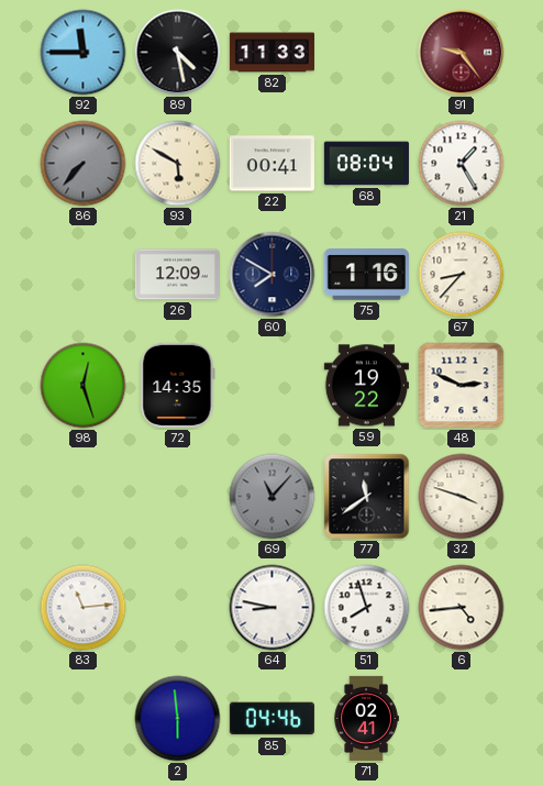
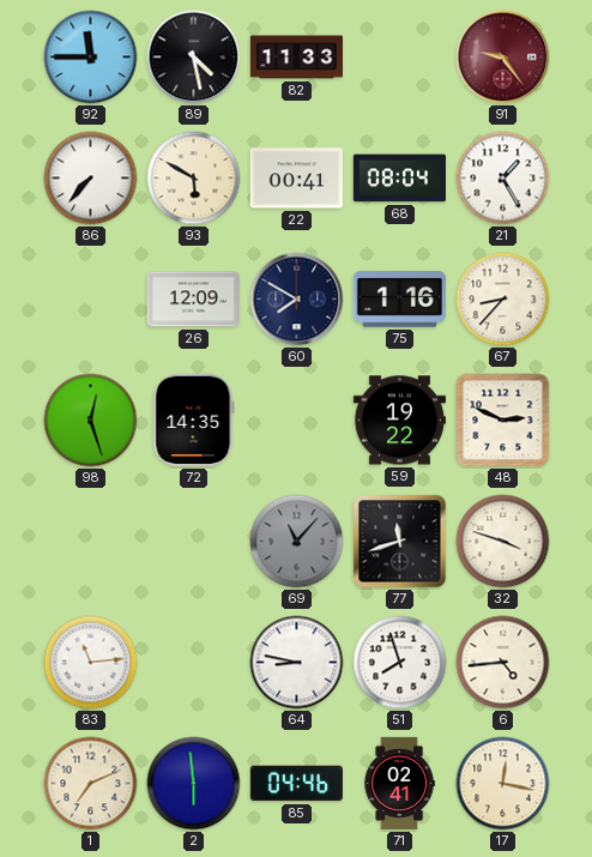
86 dial: grey -> white (91, 179)
77: 11:39 -> 11:42 (400, 542)
1: none -> 7:11 (91, 784)
17: none -> 12:17 (503, 784)
